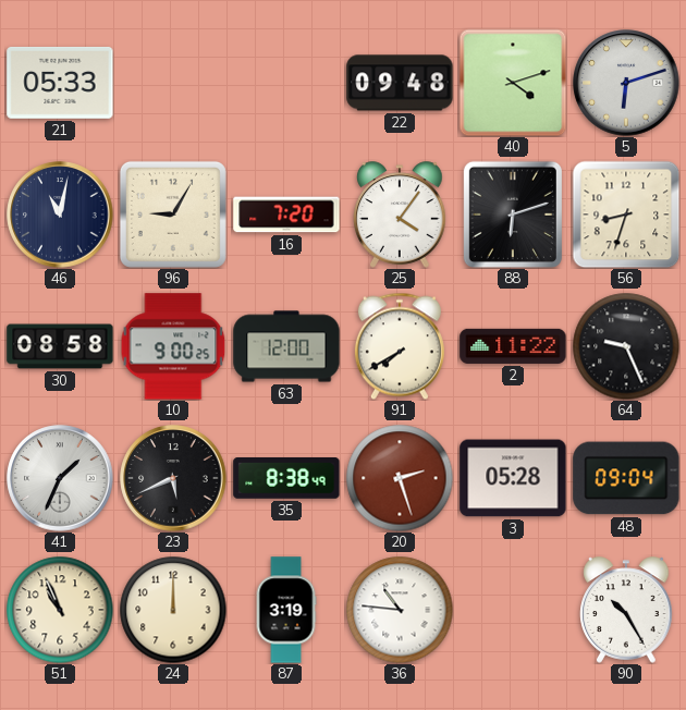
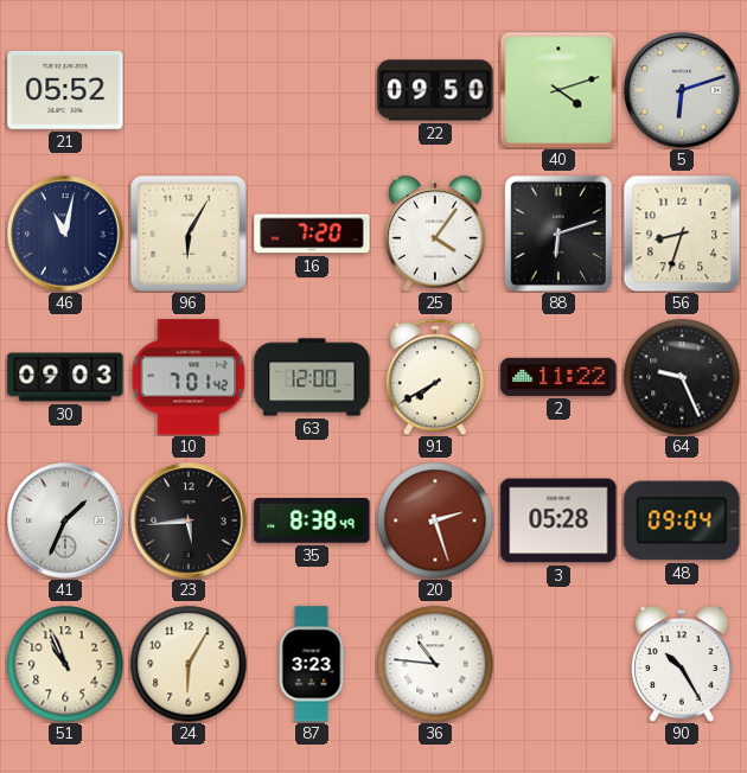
21: 05:33 -> 05:52 (65, 90)
22: 09:48 -> 09:50 (435, 90)
96: 9:05 -> 6:05 (189, 234)
30: 08:58 -> 09:03 (65, 377)
10: 9:00 -> 7:01 (189, 377)
23: 5:41 -> 5:44 (189, 520)
24: 12:00 -> 6:05 (189, 664)
87: 3:19 -> 3:23 (312, 664)
